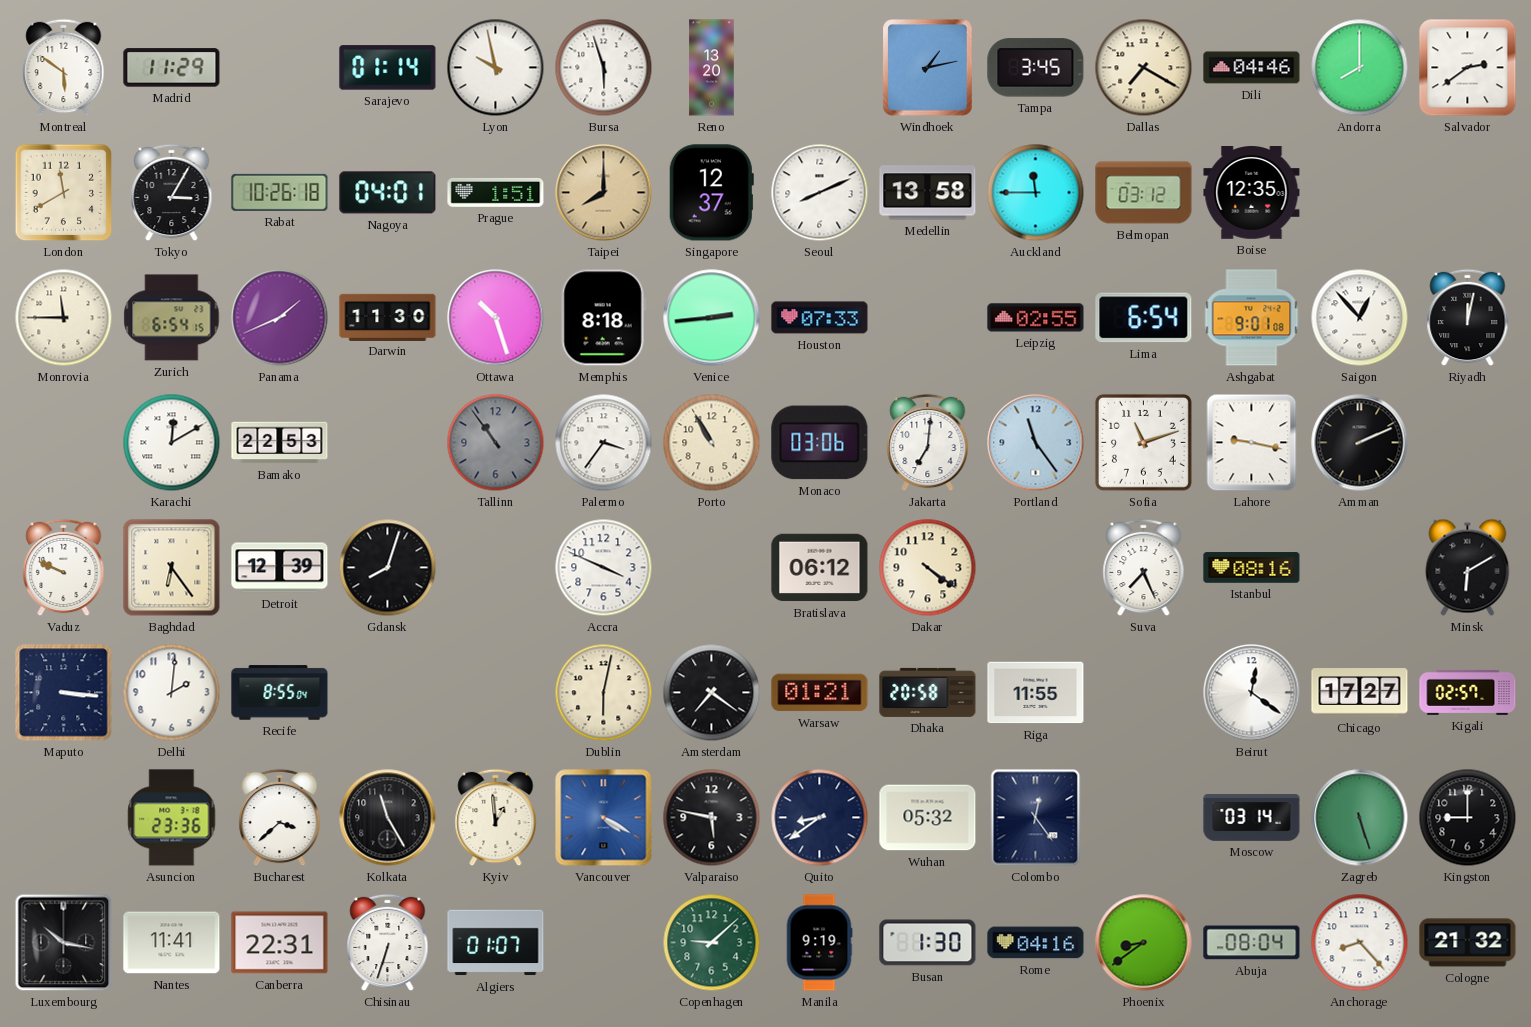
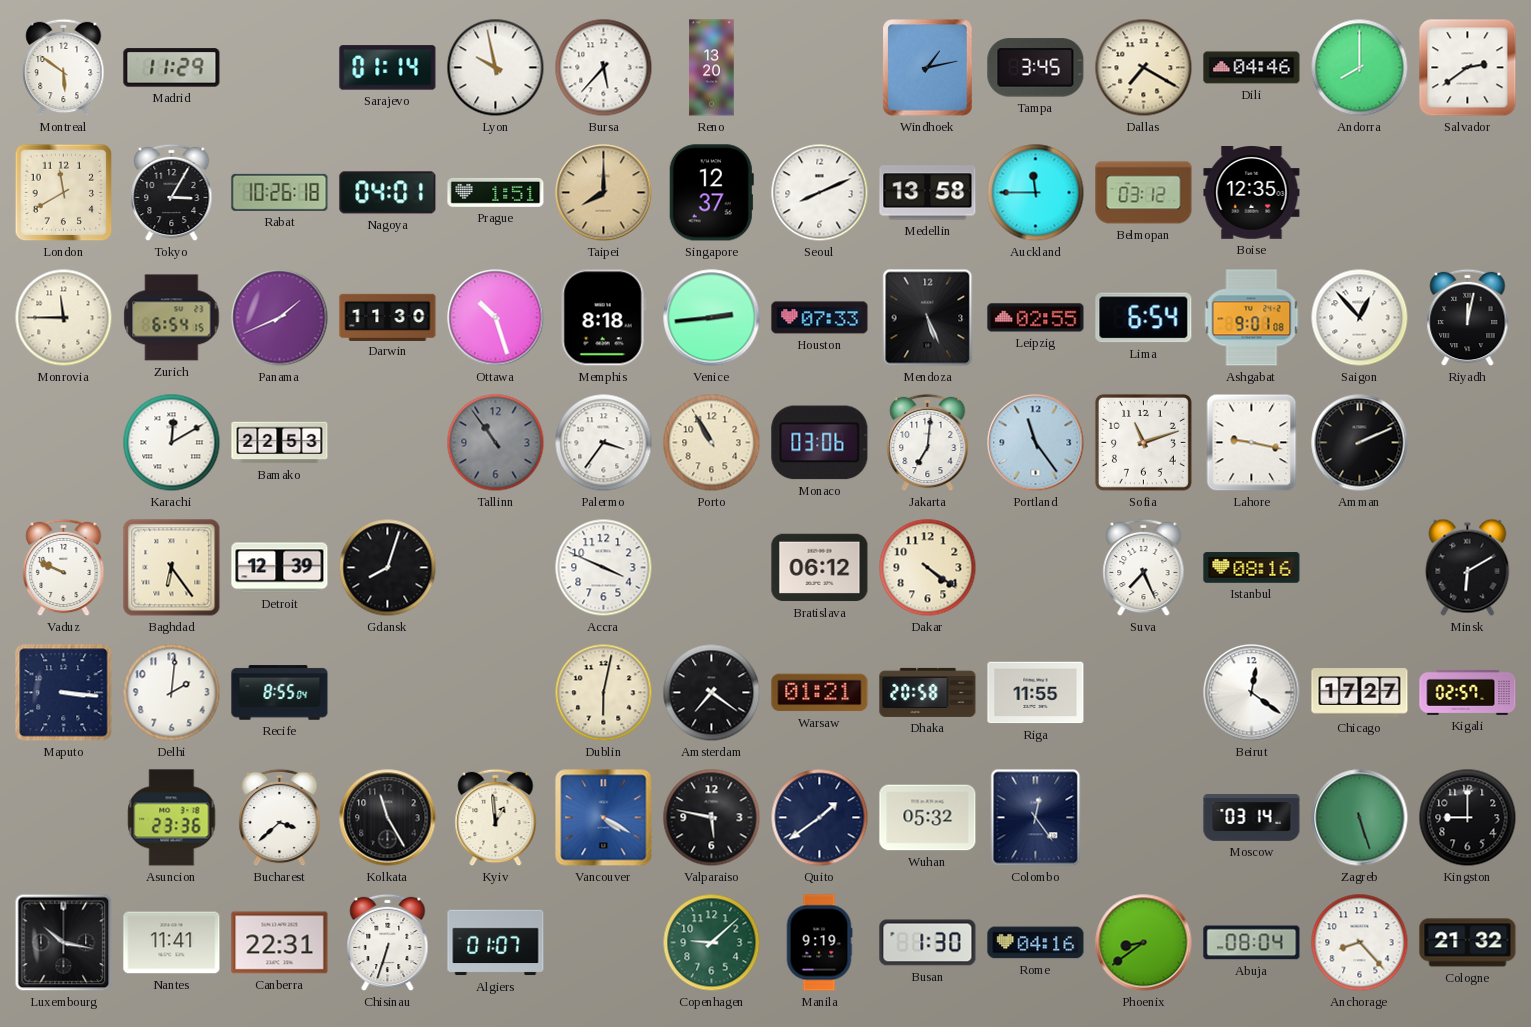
Bursa: 5:57 -> 5:37 (604, 68)
Mendoza: none -> 5:26 (928, 318)
Quito: 8:39 -> 1:39 (820, 818)
